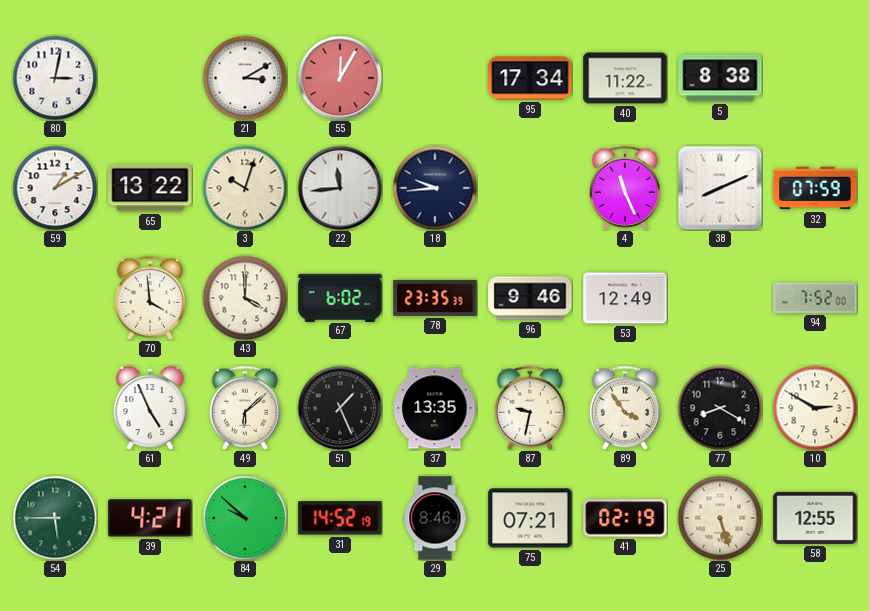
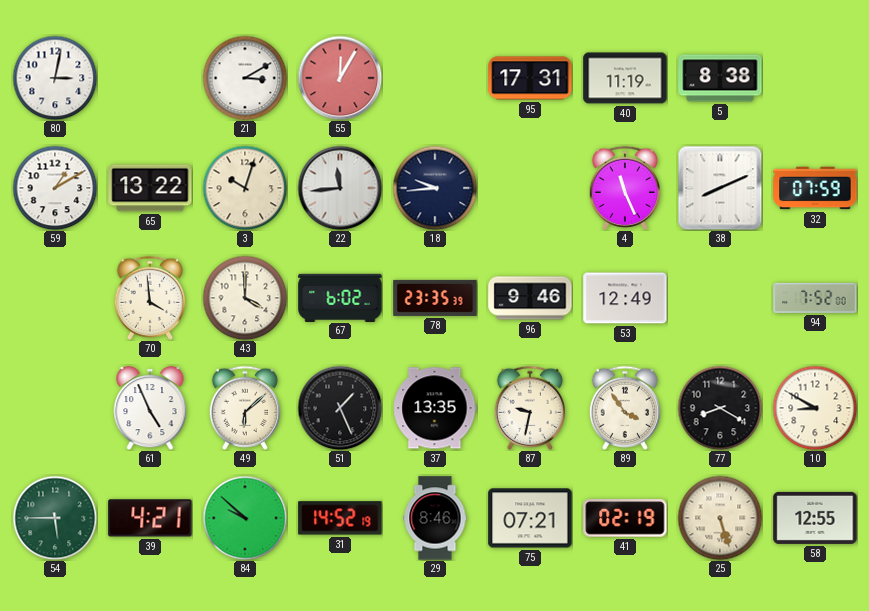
95: 17:34 -> 17:31 (530, 78)
40: 11:22 -> 11:19 (625, 78)
10: 2:50 -> 8:50 (815, 408)
